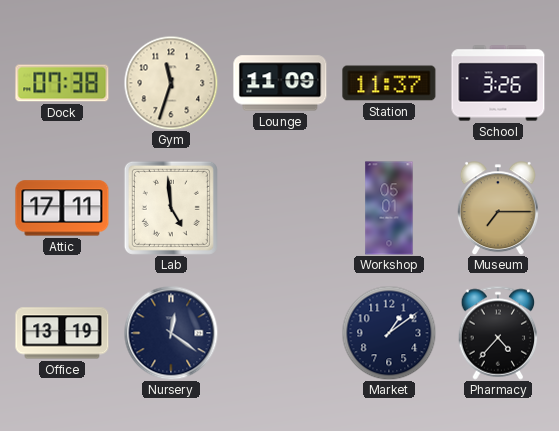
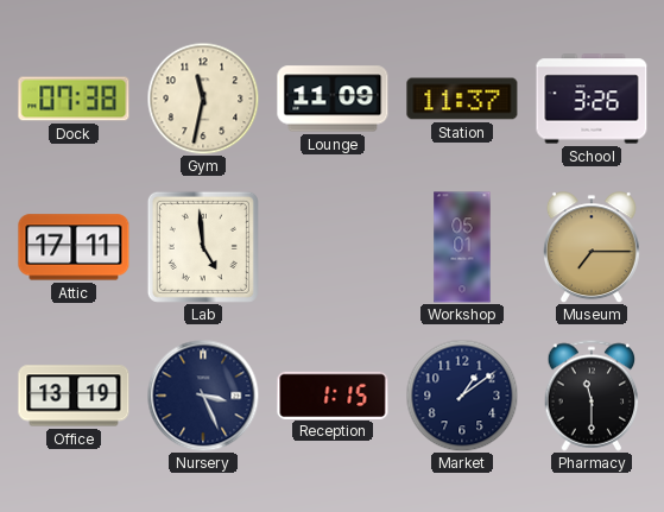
Gym: 11:33 -> 11:32 (203, 99)
Nursery: 12:21 -> 3:26 (203, 396)
Reception: none -> 1:15 (333, 394)
Pharmacy: 4:37 -> 11:30 (592, 396)
